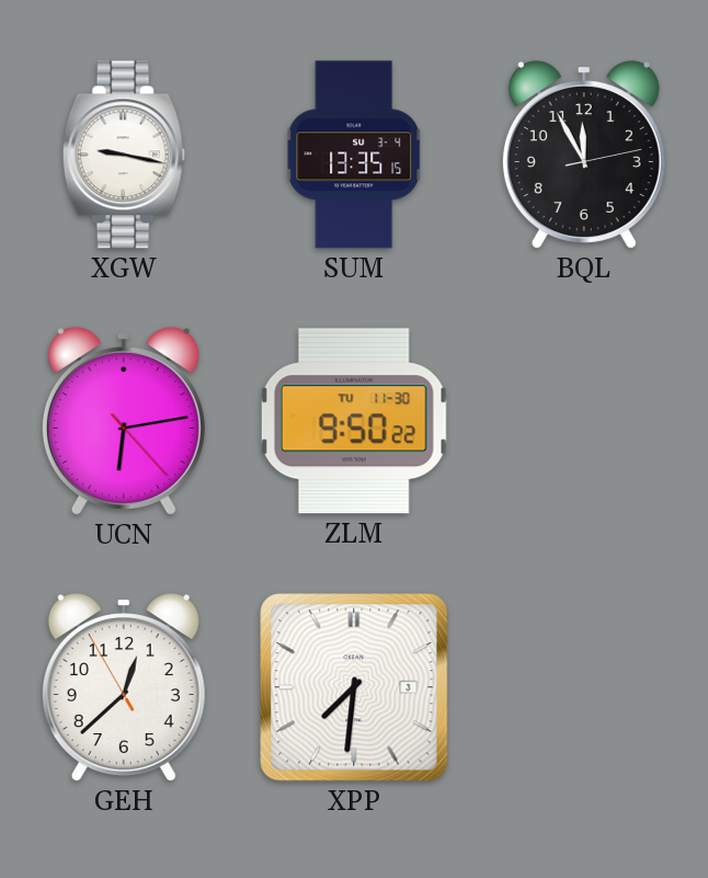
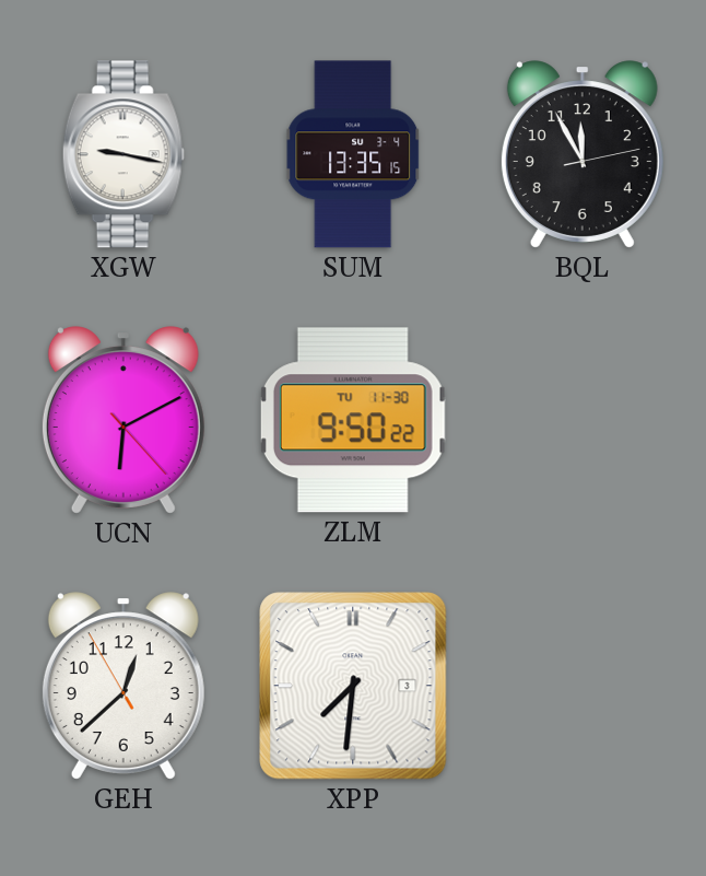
UCN: 6:13 -> 6:10 (123, 420)
